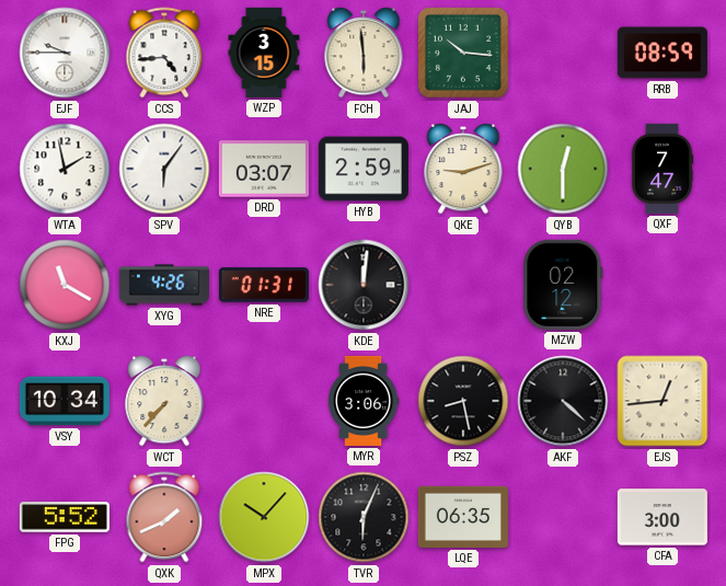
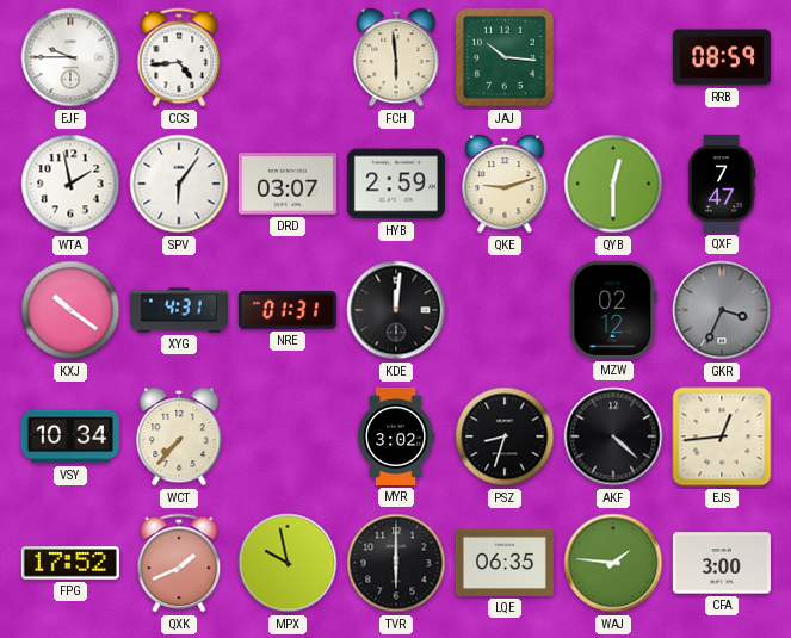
WZP: 3:15 -> none (264, 53)
KXJ: 11:20 -> 10:21 (70, 310)
XYG: 4:26 -> 4:31 (179, 310)
GKR: none -> 3:34 (722, 310)
MYR: 3:06 -> 3:02 (396, 436)
PSZ: 8:28 -> 8:33 (505, 436)
FPG: 5:52 -> 17:52 (70, 563)
MPX: 10:07 -> 9:58 (288, 563)
TVR: 6:04 -> 6:00 (396, 563)
WAJ: none -> 1:46 (613, 563)
